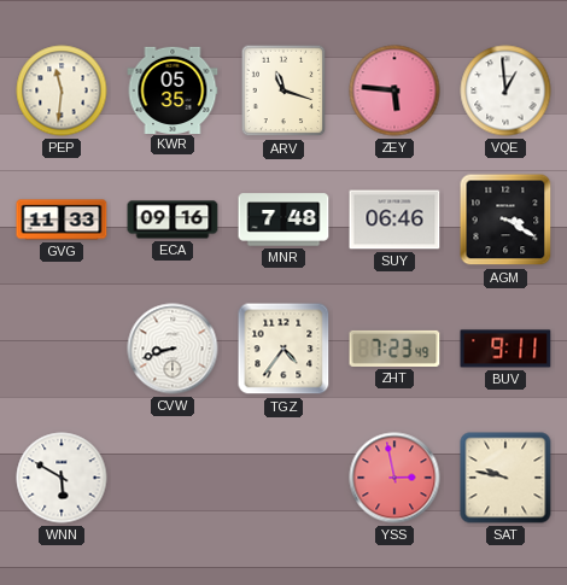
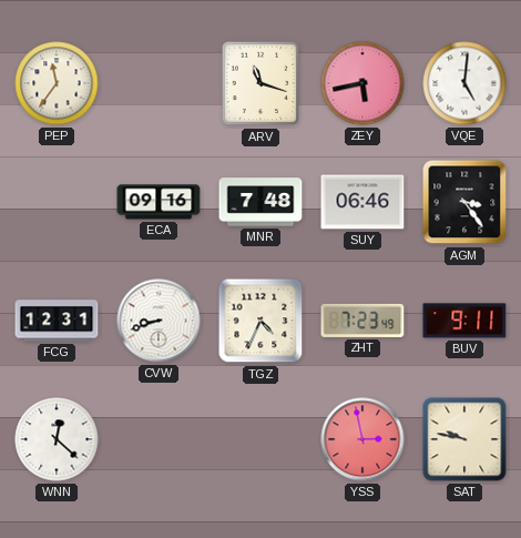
PEP: 11:31 -> 11:36 (57, 83)
KWR: 05:35 -> none (173, 89)
ZEY: 5:46 -> 5:43 (362, 83)
VQE: 12:59 -> 5:01 (464, 83)
GVG: 11:33 -> none (62, 220)
AGM: 3:20 -> 3:24 (464, 202)
FCG: none -> 12:31 (57, 321)
TGZ: 4:36 -> 4:34 (260, 321)
WNN: 5:50 -> 12:22 (57, 439)
